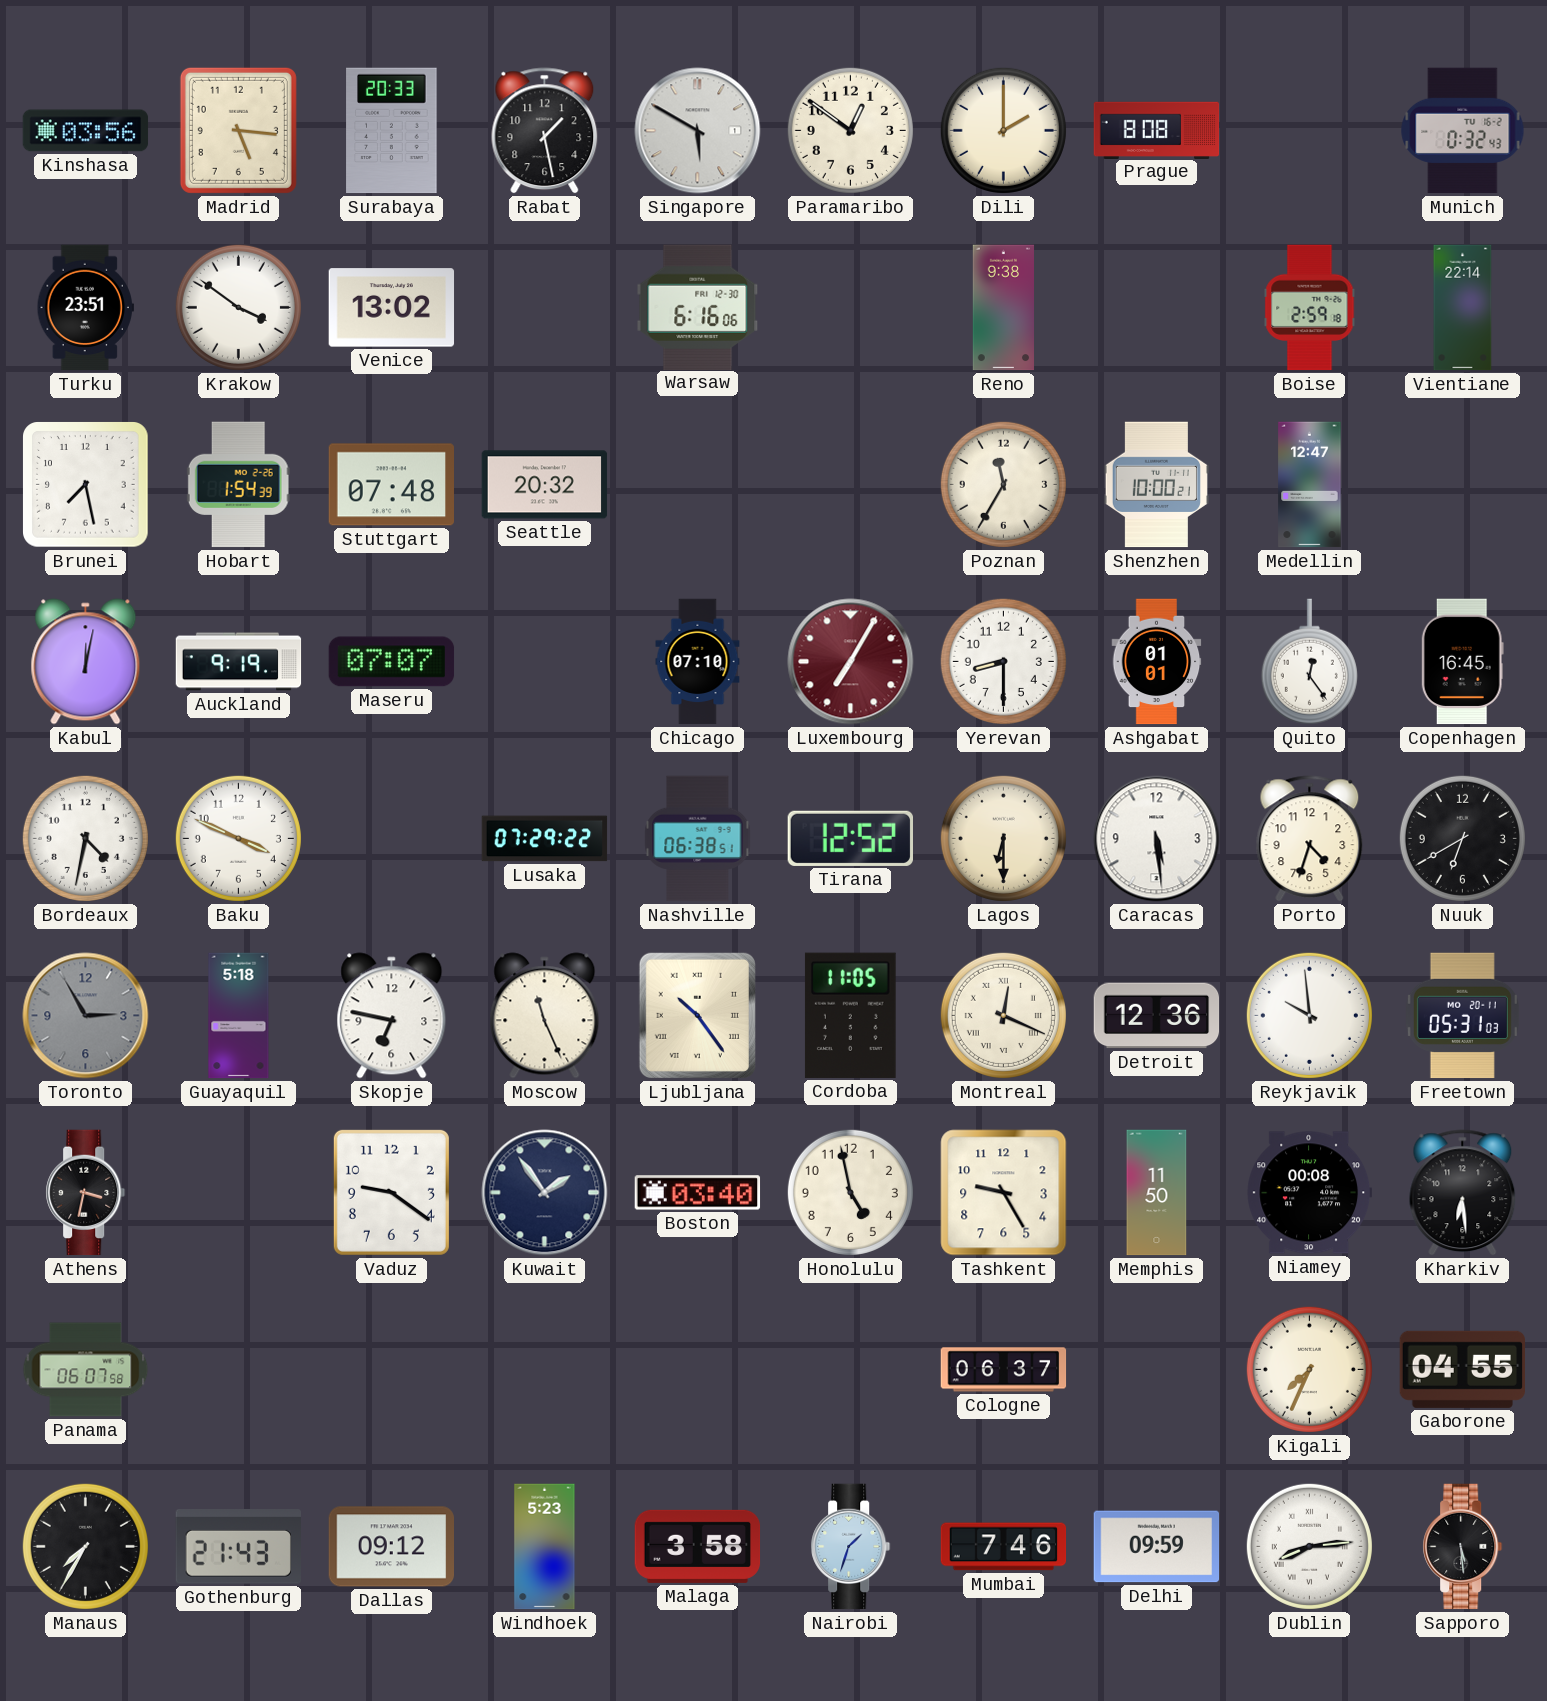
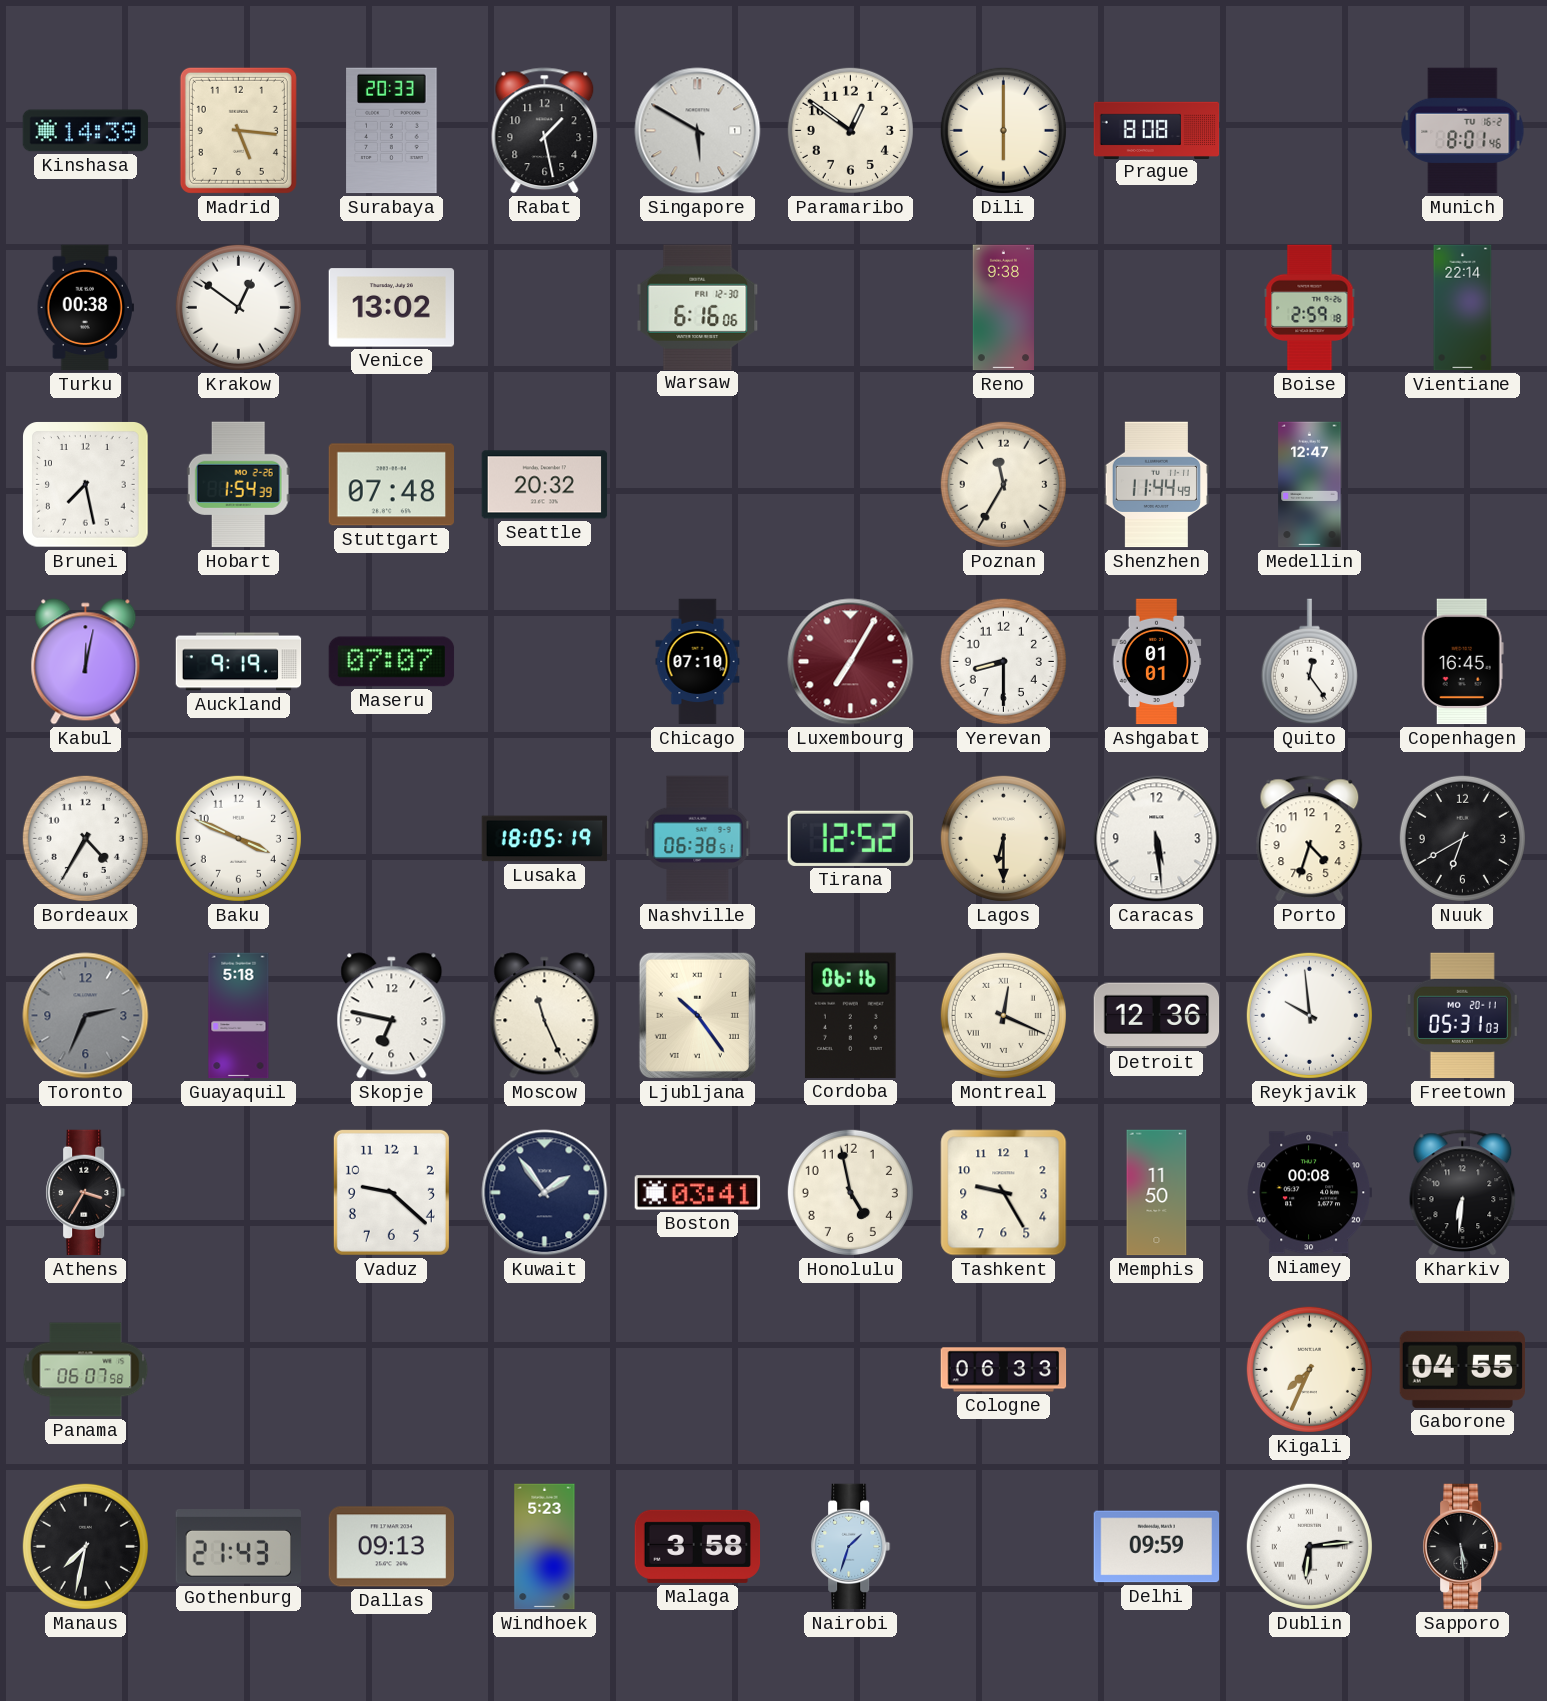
Kinshasa: 03:56 -> 14:39 (86, 131)
Dili: 2:00 -> 6:00 (1003, 130)
Munich: 0:32 -> 8:01 (1463, 131)
Turku: 23:51 -> 00:38 (85, 308)
Krakow: 3:51 -> 12:51 (238, 307)
Shenzhen: 10:00 -> 11:44 (1156, 485)
Bordeaux: 4:32 -> 4:35 (85, 838)
Lusaka: 07:29 -> 18:05 (545, 839)
Toronto: 2:55 -> 2:34 (86, 1016)
Cordoba: 11:05 -> 06:16 (850, 1015)
Athens: 3:32 -> 3:35 (86, 1193)
Vaduz: 9:21 -> 9:22 (391, 1192)
Boston: 03:40 -> 03:41 (698, 1193)
Kharkiv: 6:29 -> 6:31 (1463, 1193)
Cologne: 06:37 -> 06:33 (1004, 1370)
Manaus: 7:35 -> 7:32 (85, 1546)
Dallas: 09:12 -> 09:13 (392, 1547)
Mumbai: 7:46 -> none (1004, 1547)
Dublin: 8:14 -> 6:14 (1309, 1546)
